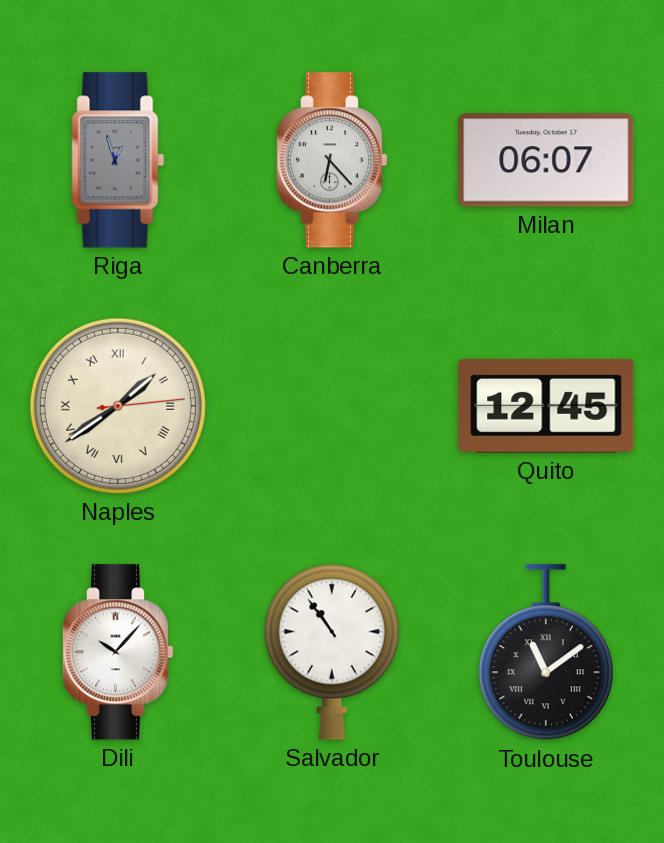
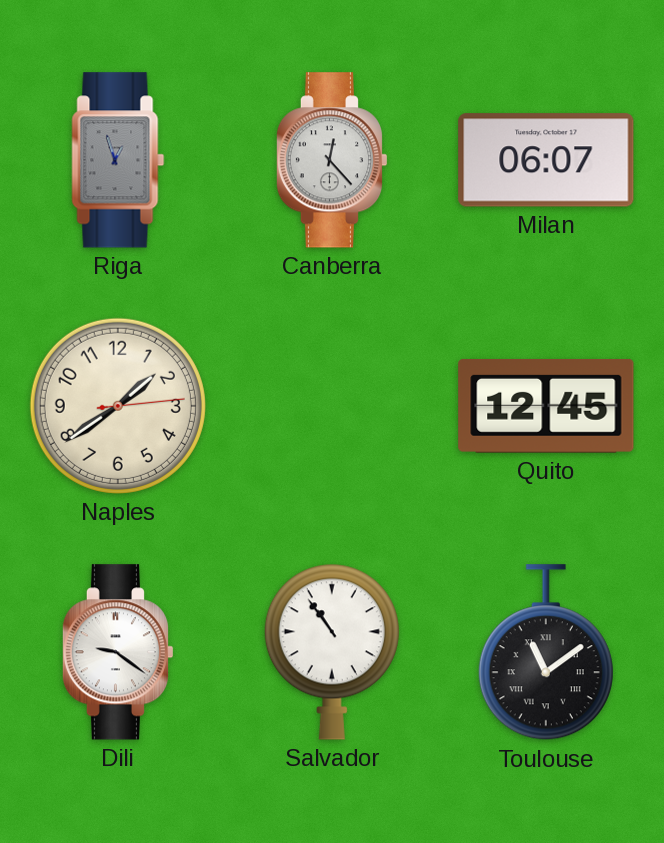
Canberra: 6:23 -> 12:23 (332, 160)
Naples numerals: Roman -> Arabic (118, 406)
Dili: 10:07 -> 9:21 (118, 652)
